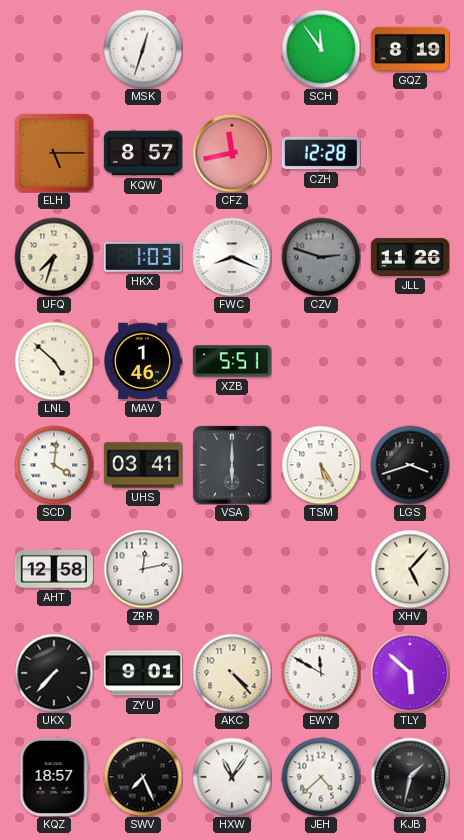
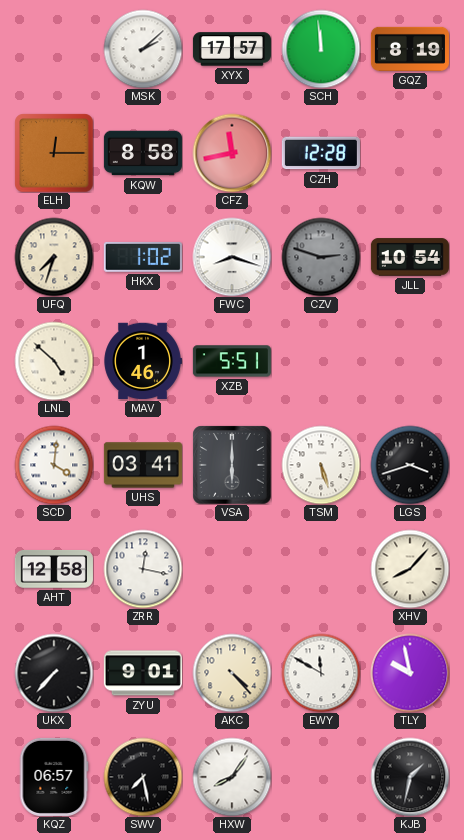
MSK: 12:33 -> 2:08 (143, 49)
XYX: none -> 17:57 (232, 49)
SCH: 11:54 -> 11:59 (321, 49)
ELH: 5:15 -> 12:15 (54, 153)
KQW: 8:57 -> 8:58 (143, 153)
HKX: 1:03 -> 1:02 (143, 257)
FWC: 8:19 -> 8:18 (232, 257)
JLL: 11:26 -> 10:54 (410, 257)
TSM: 5:25 -> 5:27 (321, 465)
ZRR: 12:13 -> 12:17 (143, 569)
XHV: 5:07 -> 8:07 (410, 569)
TLY: 5:52 -> 9:58 (410, 673)
KQZ: 18:57 -> 06:57 (54, 777)
SWV: 7:26 -> 7:28 (143, 777)
HXW: 11:06 -> 8:06 (232, 777)
JEH: 4:38 -> none (321, 777)
